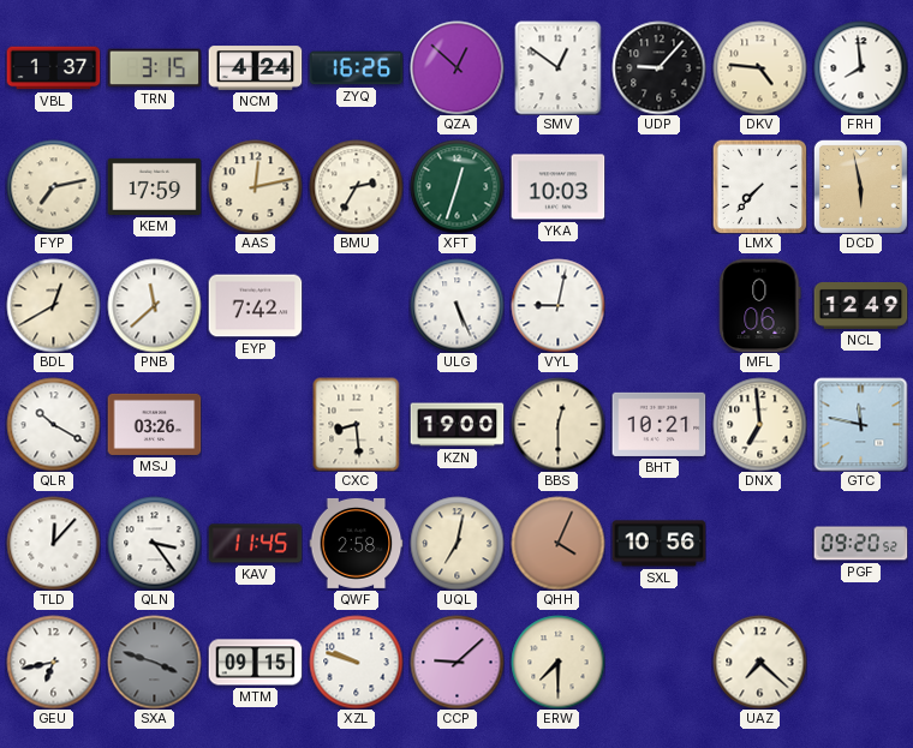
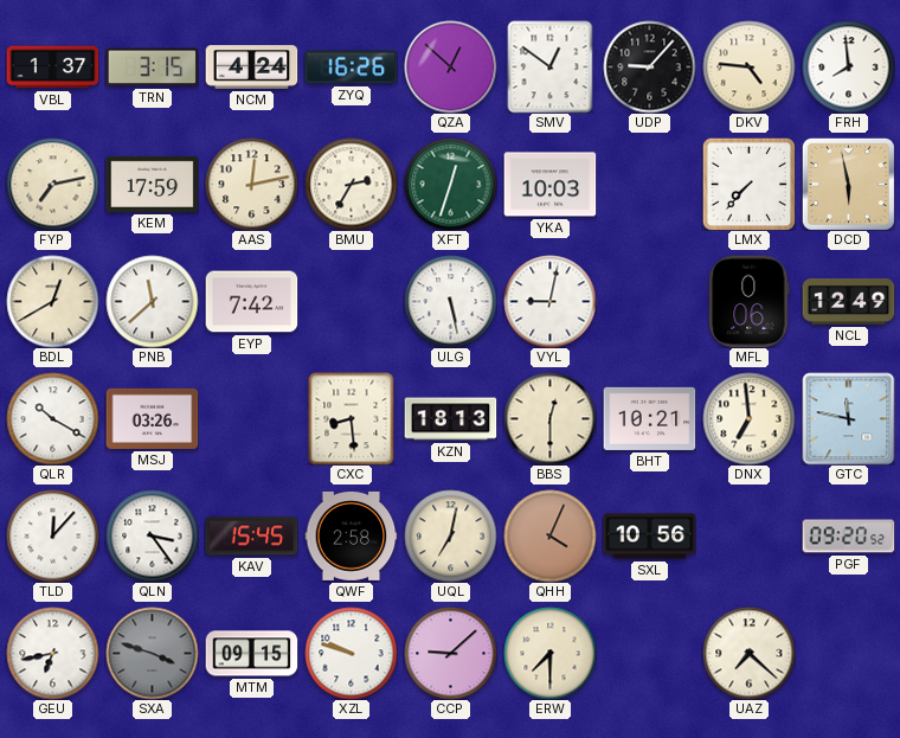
ULG: 5:26 -> 5:28 (450, 301)
KZN: 19:00 -> 18:13 (450, 419)
KAV: 11:45 -> 15:45 (251, 537)
